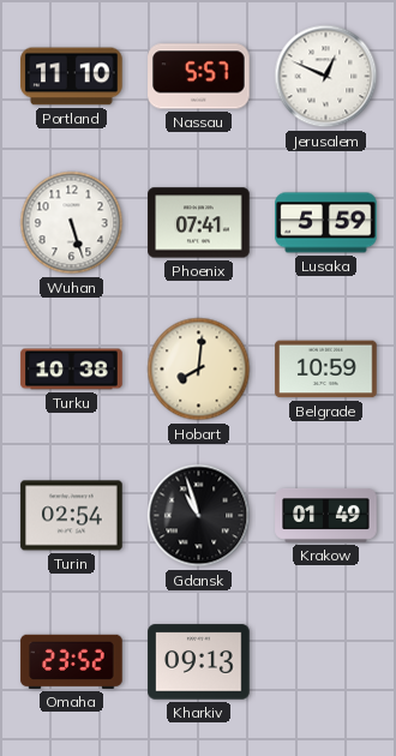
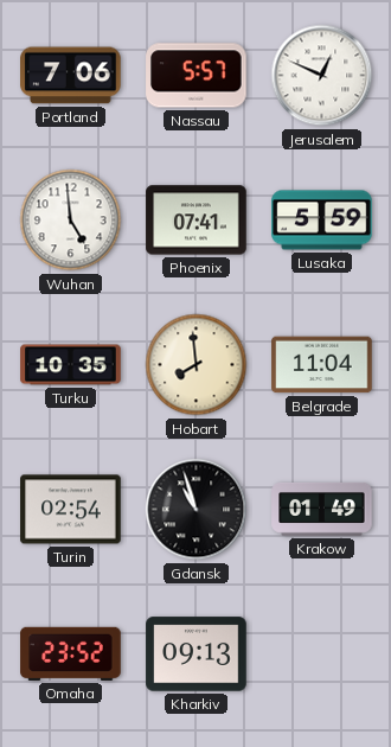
Portland: 11:10 -> 7:06 (71, 76)
Wuhan: 5:27 -> 4:59 (71, 221)
Turku: 10:38 -> 10:35 (71, 365)
Hobart: 8:01 -> 7:59 (197, 365)
Belgrade: 10:59 -> 11:04 (322, 365)
